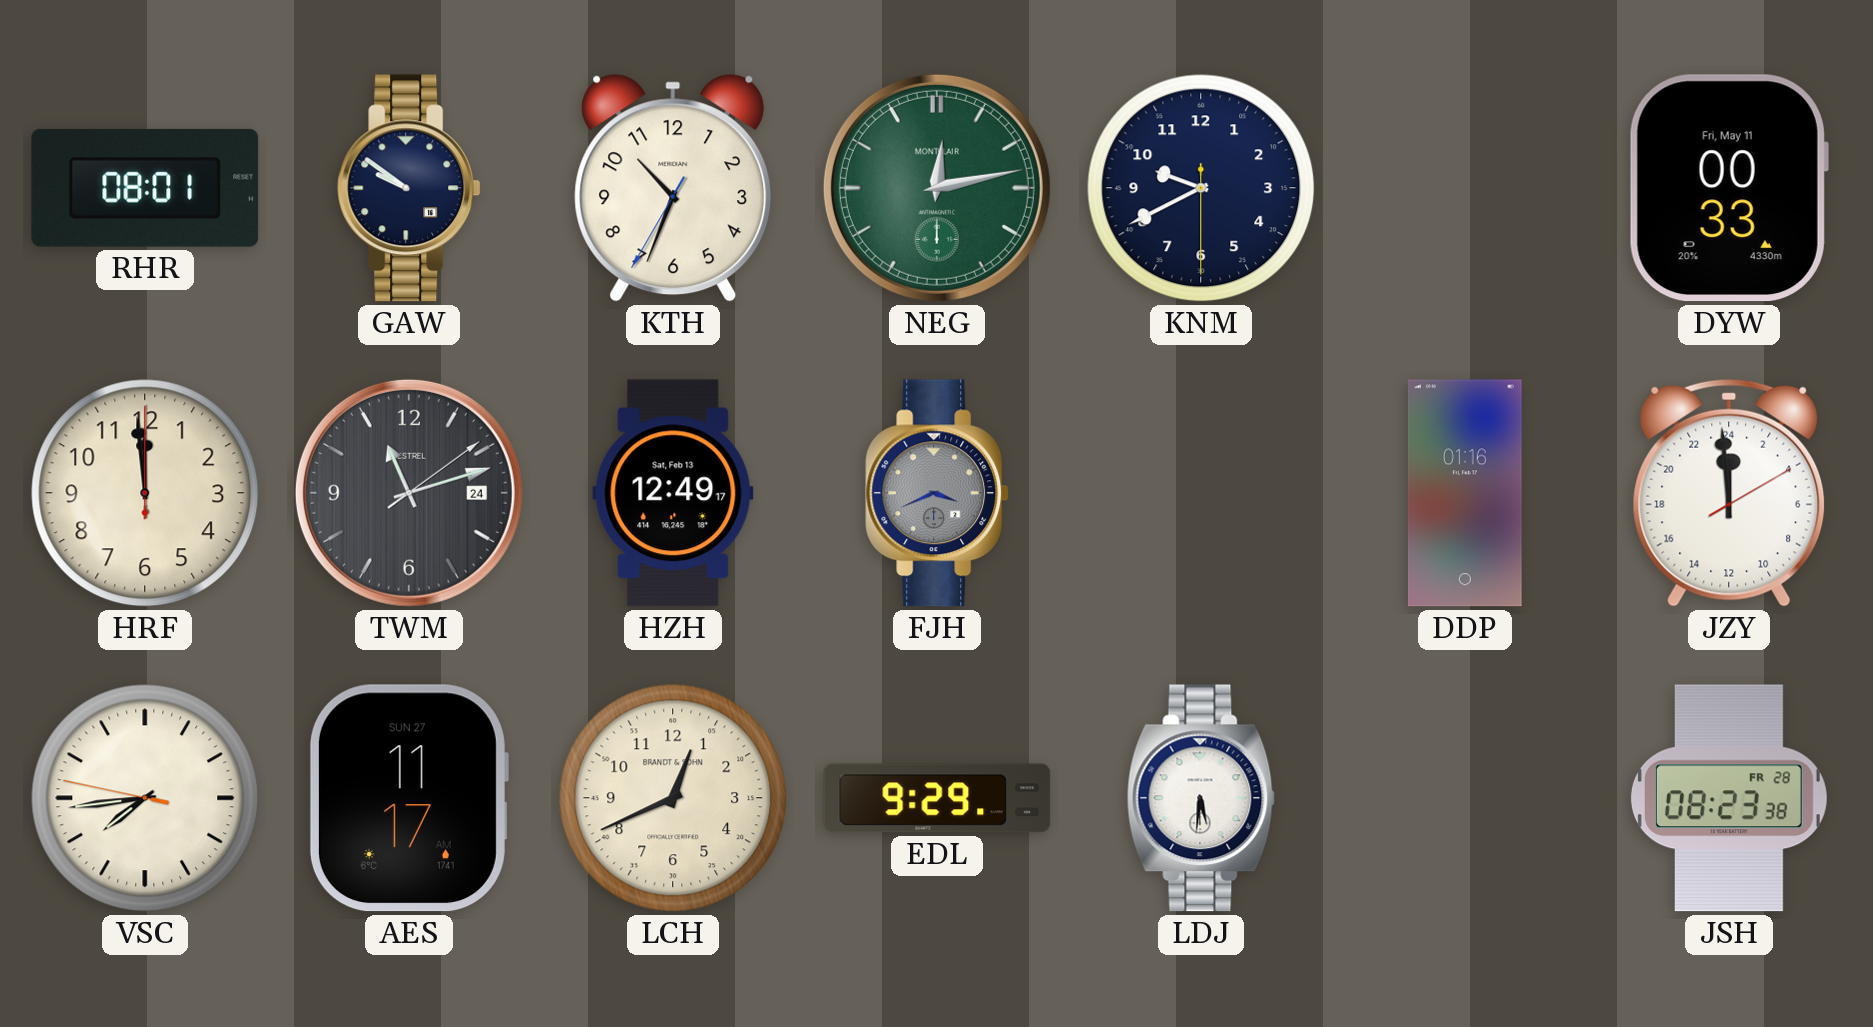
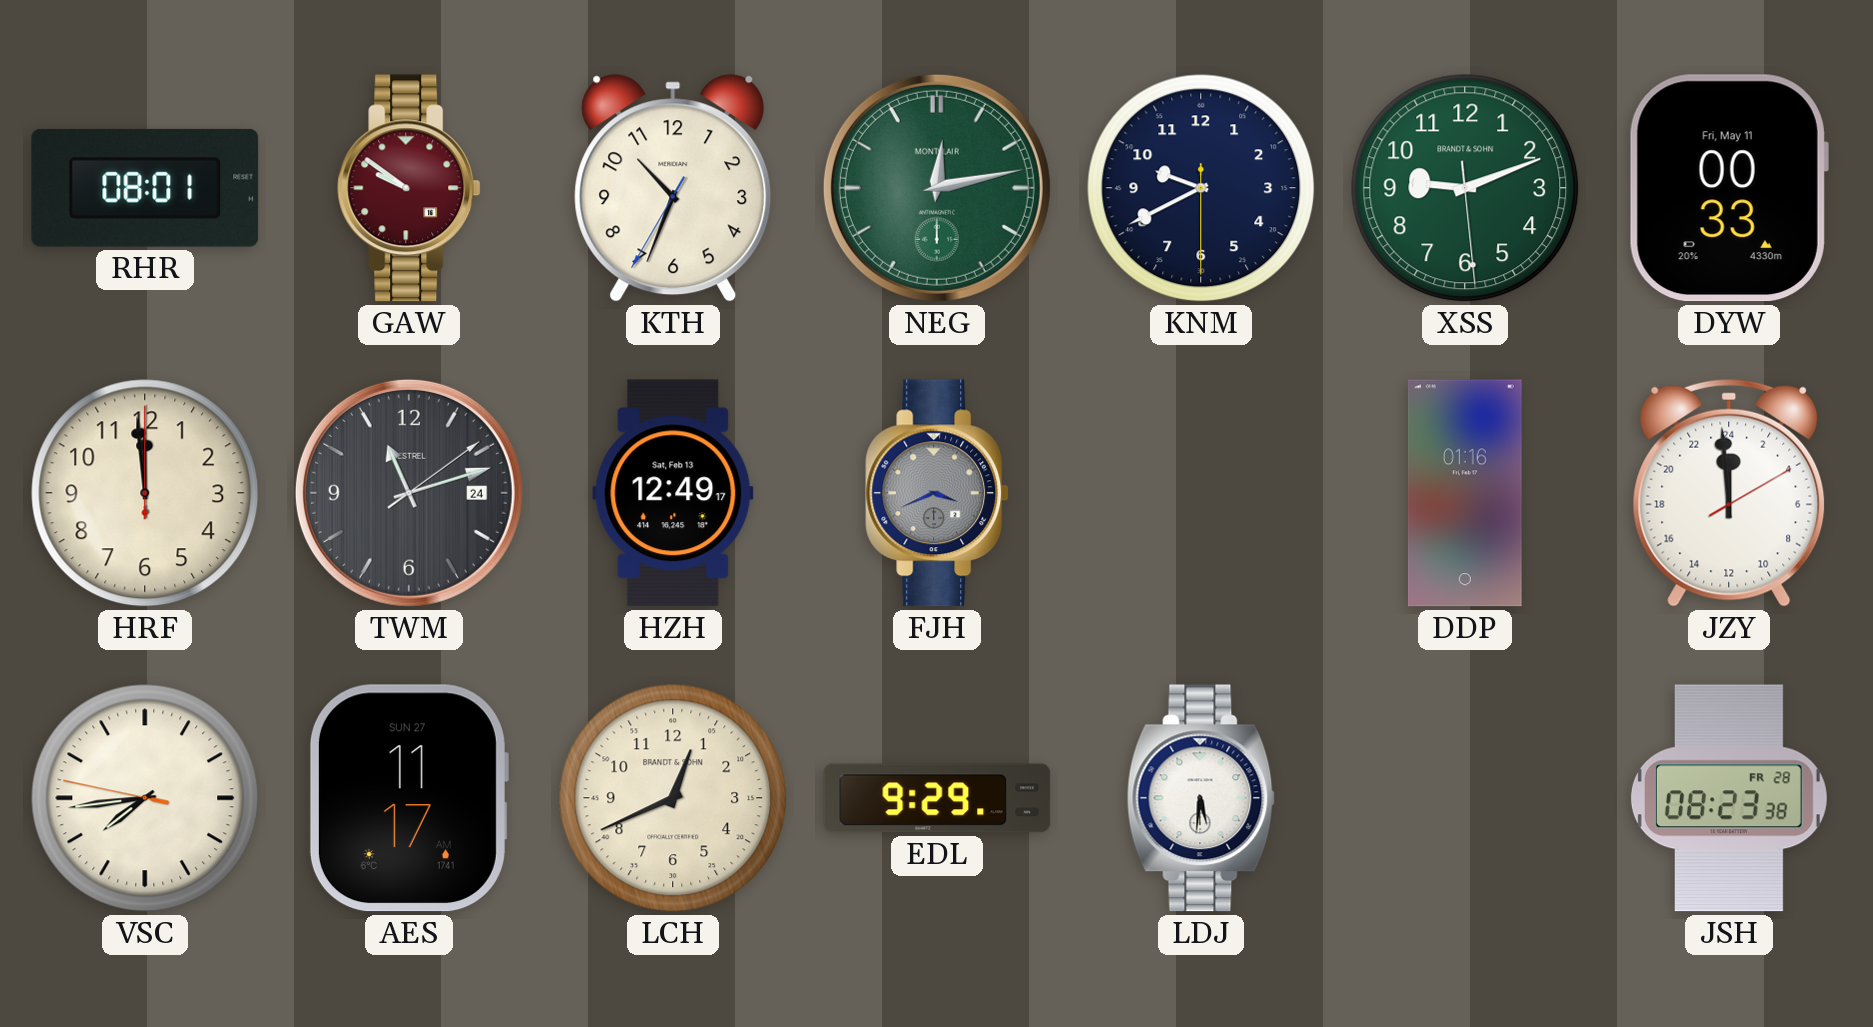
GAW dial: navy -> burgundy (409, 188)
XSS: none -> 9:11 (1465, 188)
